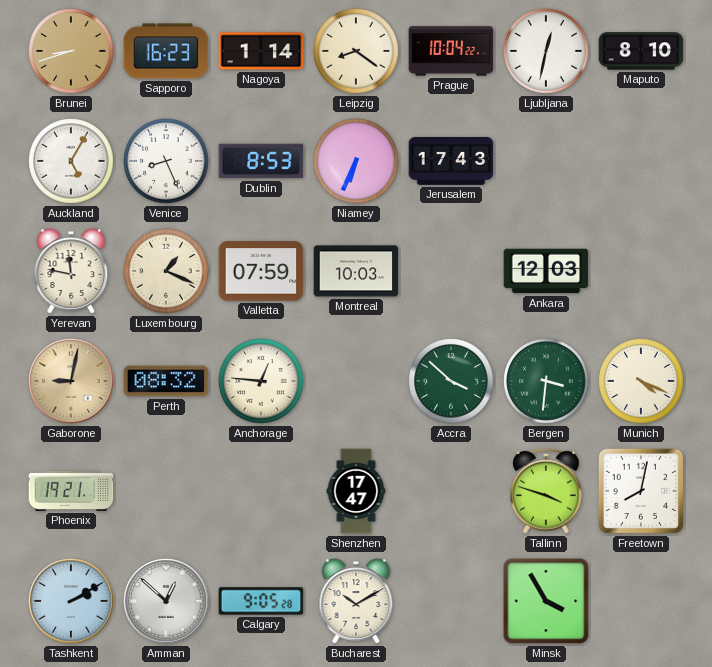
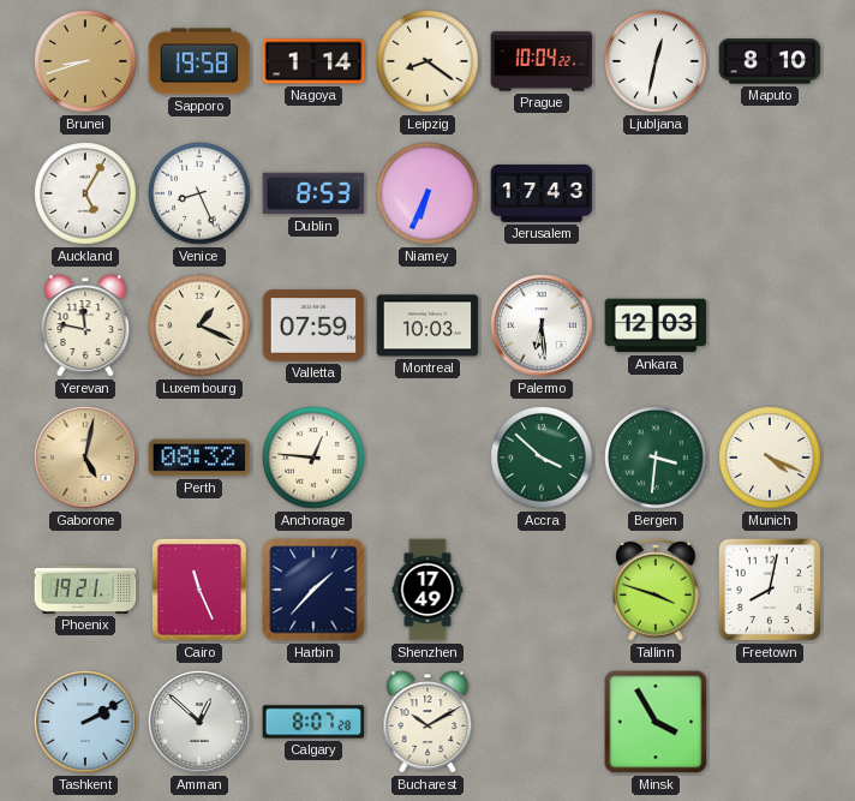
Sapporo: 16:23 -> 19:58 (199, 61)
Palermo: none -> 6:29 (542, 325)
Gaborone: 9:02 -> 5:02 (85, 458)
Cairo: none -> 11:26 (199, 590)
Harbin: none -> 1:37 (313, 590)
Shenzhen: 17:47 -> 17:49 (427, 590)
Calgary: 9:05 -> 8:07 (313, 722)
